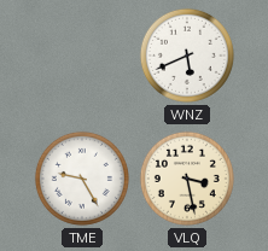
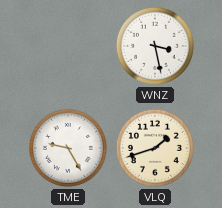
WNZ: 5:41 -> 3:28 (155, 46)
VLQ: 3:28 -> 1:42 (155, 148)
